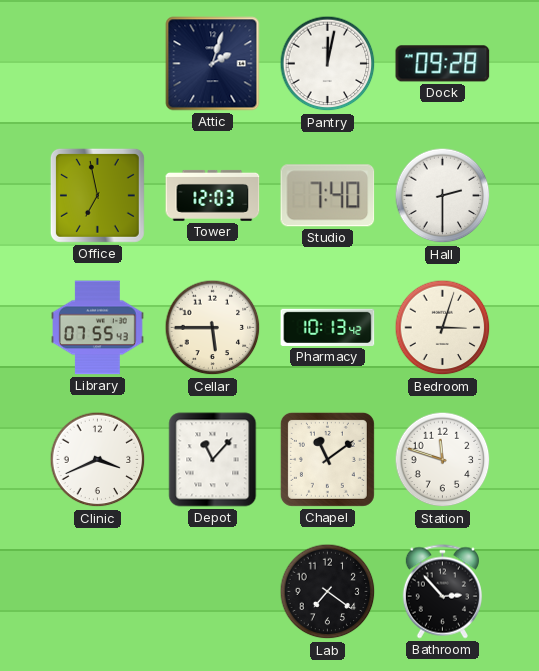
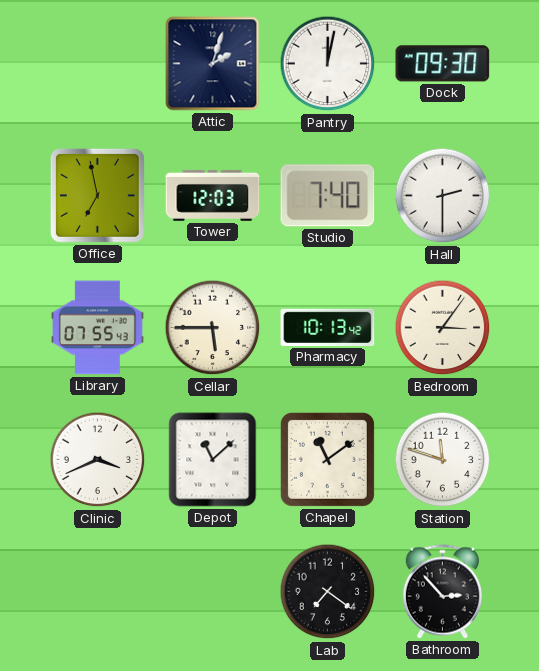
Dock: 09:28 -> 09:30 (443, 64)
Bedroom: 3:03 -> 3:06 (443, 328)
Depot: 11:07 -> 11:08 (213, 460)
